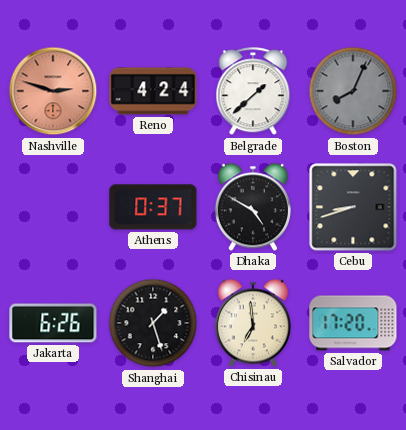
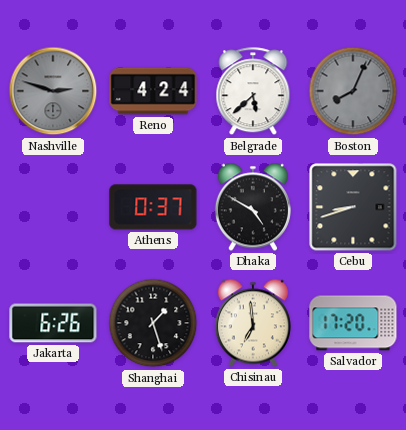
Nashville dial: salmon -> grey (53, 91)
Belgrade: 1:38 -> 5:38 (253, 92)
